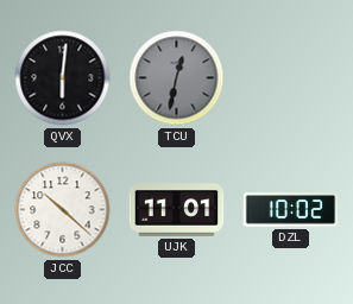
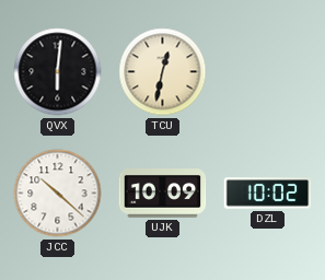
TCU dial: grey -> cream (163, 72)
UJK: 11:01 -> 10:09 (163, 194)
